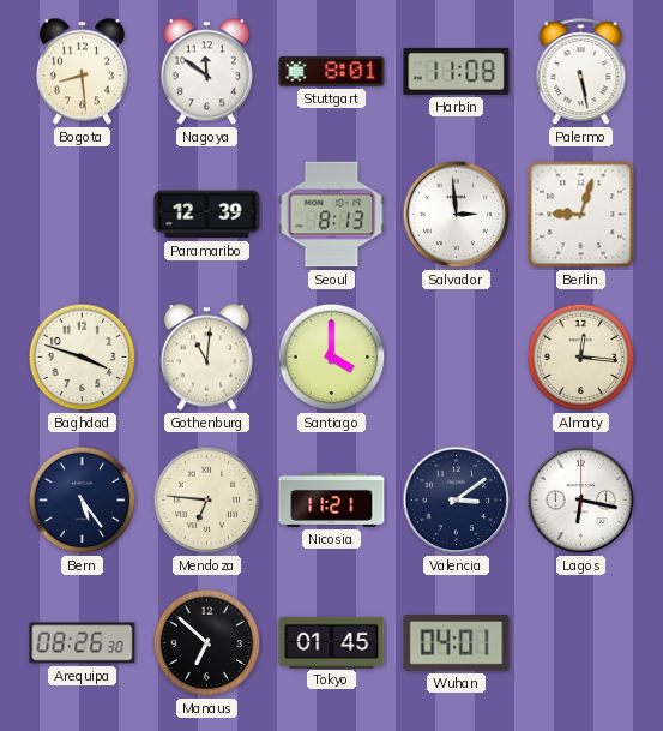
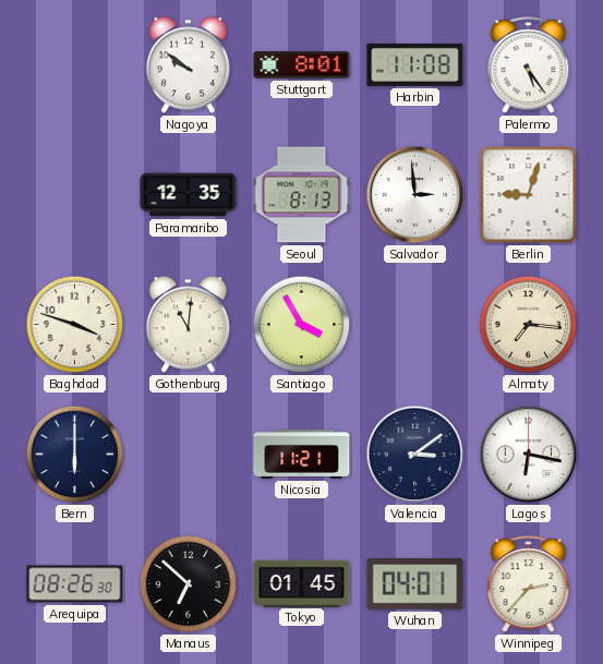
Bogota: 8:29 -> none (82, 72)
Nagoya: 11:51 -> 9:51 (188, 65)
Palermo: 5:28 -> 5:24 (529, 65)
Paramaribo: 12:39 -> 12:35 (189, 195)
Santiago: 4:00 -> 3:55 (302, 325)
Almaty: 12:16 -> 7:16 (529, 325)
Bern: 5:24 -> 6:00 (75, 455)
Mendoza: 6:46 -> none (207, 501)
Winnipeg: none -> 2:37 (529, 584)
